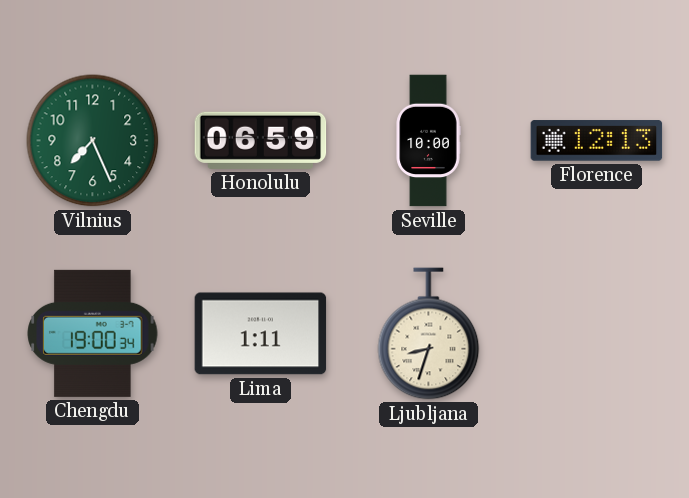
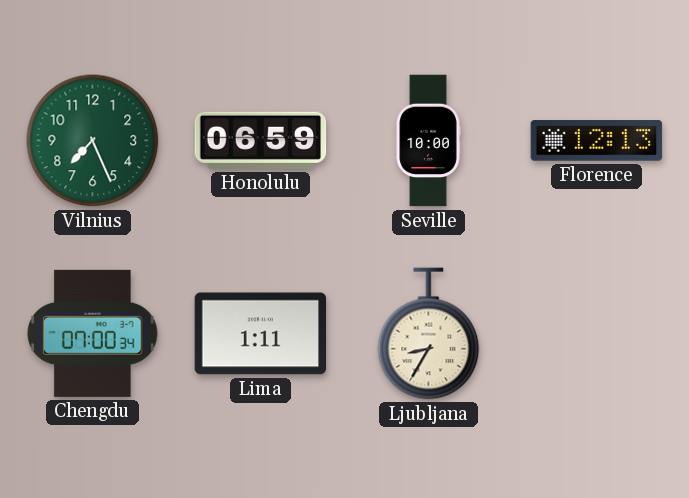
Chengdu: 19:00 -> 07:00 (93, 333)
Ljubljana: 8:33 -> 8:35 (429, 334)
